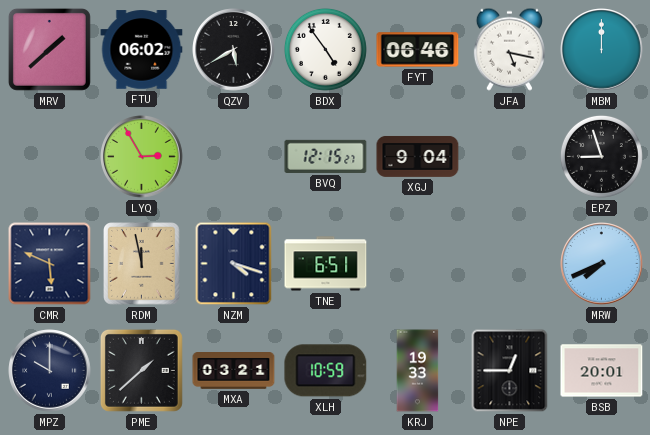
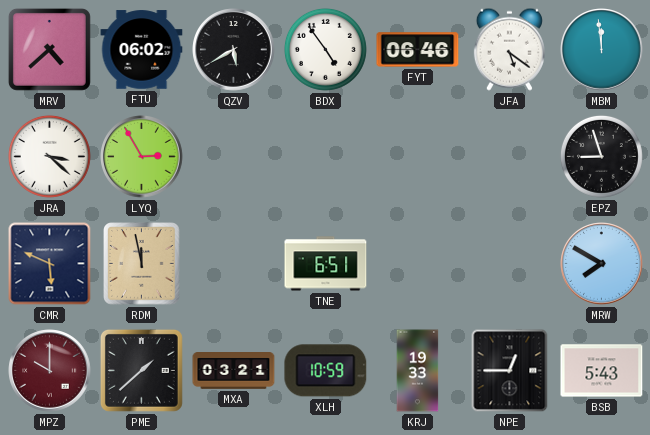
MRV: 1:38 -> 4:38 (49, 49)
JFA: 5:17 -> 5:21 (509, 49)
MBM: 12:00 -> 11:59 (602, 50)
JRA: none -> 3:22 (49, 156)
BVQ: 12:15 -> none (326, 156)
XGJ: 9:04 -> none (418, 156)
NZM: 4:18 -> none (234, 264)
MRW: 7:41 -> 7:50 (602, 264)
MPZ dial: navy -> burgundy (50, 371)
BSB: 20:01 -> 5:43 (602, 371)
